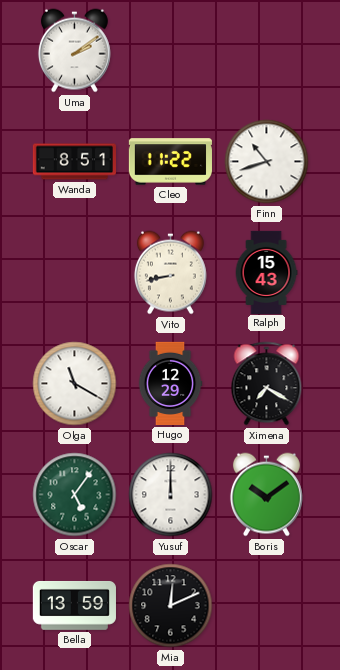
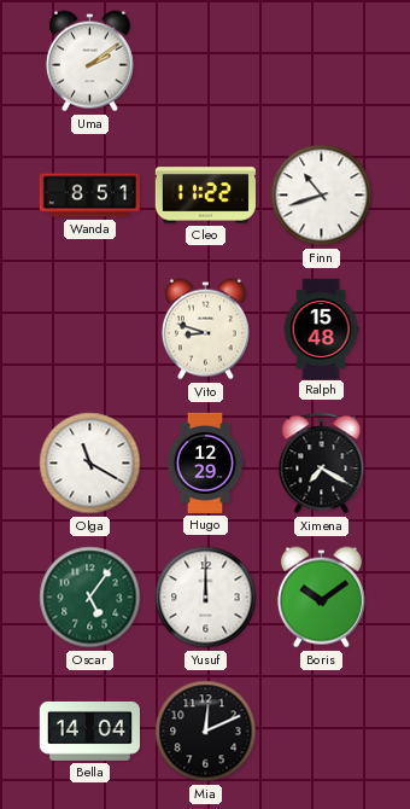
Vito: 8:43 -> 8:48 (205, 330)
Ralph: 15:43 -> 15:48 (321, 328)
Bella: 13:59 -> 14:04 (89, 731)
